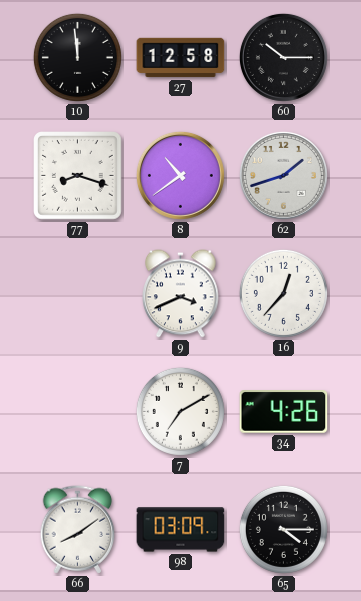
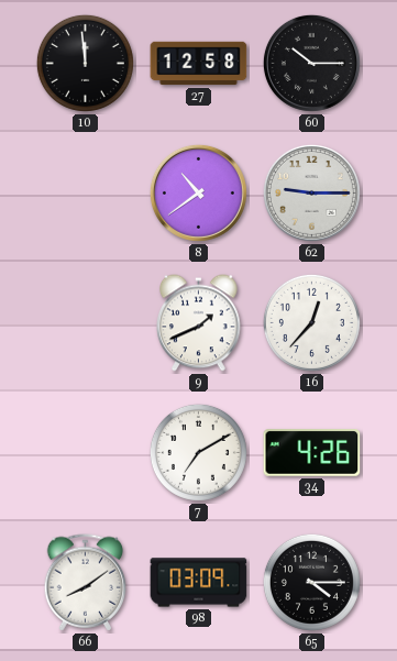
77: 8:18 -> none (78, 176)
62: 1:42 -> 9:15 (311, 192)
9: 3:41 -> 1:41 (199, 323)
